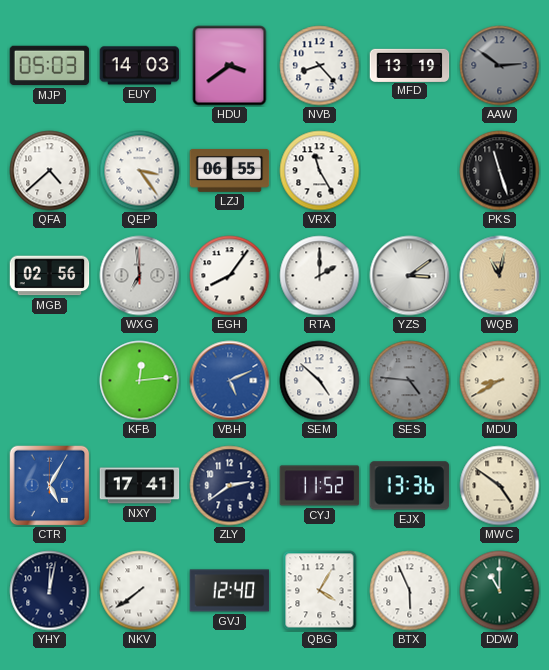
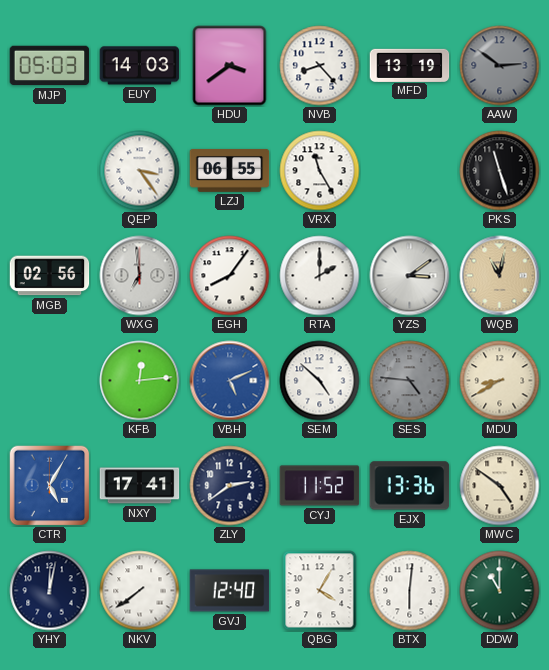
QFA: 4:38 -> none (50, 171)
BTX: 5:56 -> 6:01 (410, 591)
